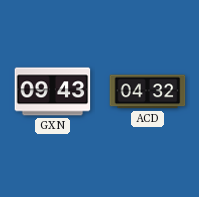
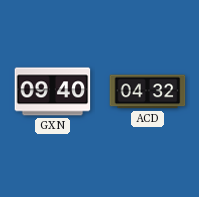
GXN: 09:43 -> 09:40 (53, 92)
